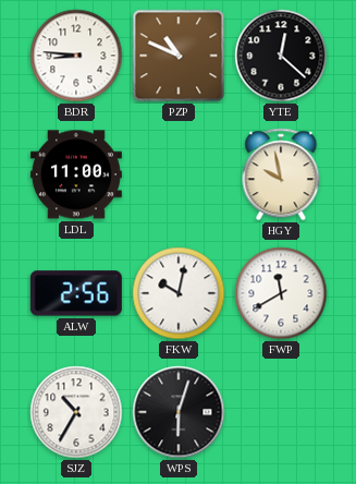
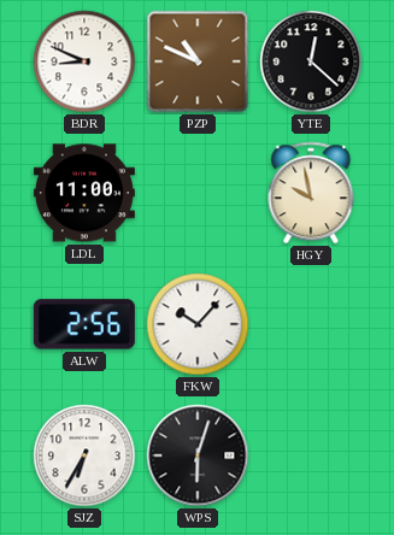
BDR: 8:46 -> 8:49 (84, 61)
FKW: 10:02 -> 10:07 (198, 324)
FWP: 11:40 -> none (281, 293)
SJZ: 10:35 -> 6:35 (84, 455)
